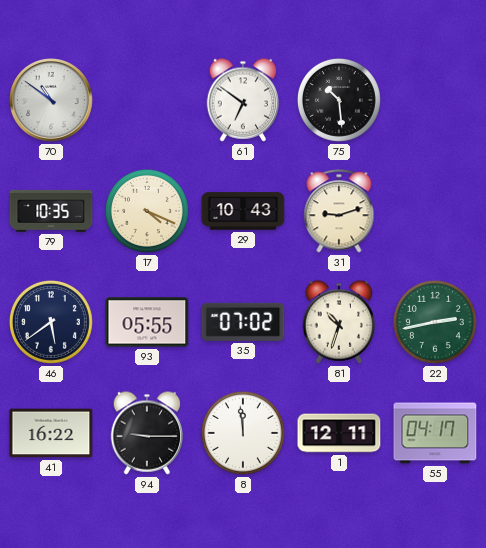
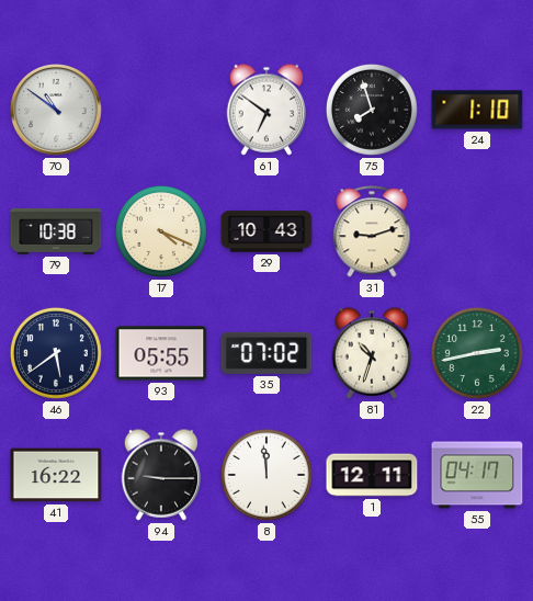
75: 10:29 -> 7:57 (372, 110)
24: none -> 1:10 (477, 110)
79: 10:35 -> 10:38 (56, 231)
